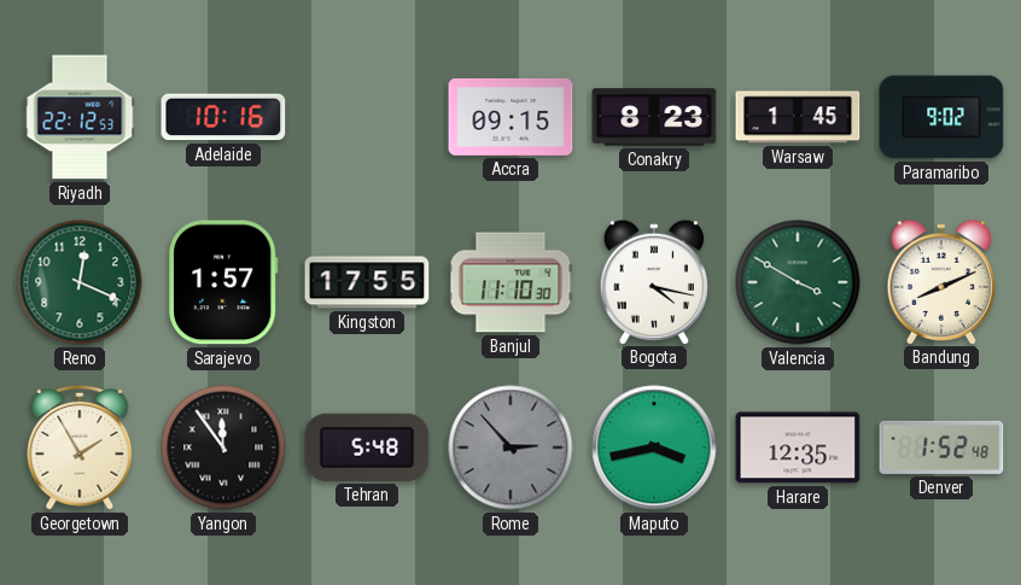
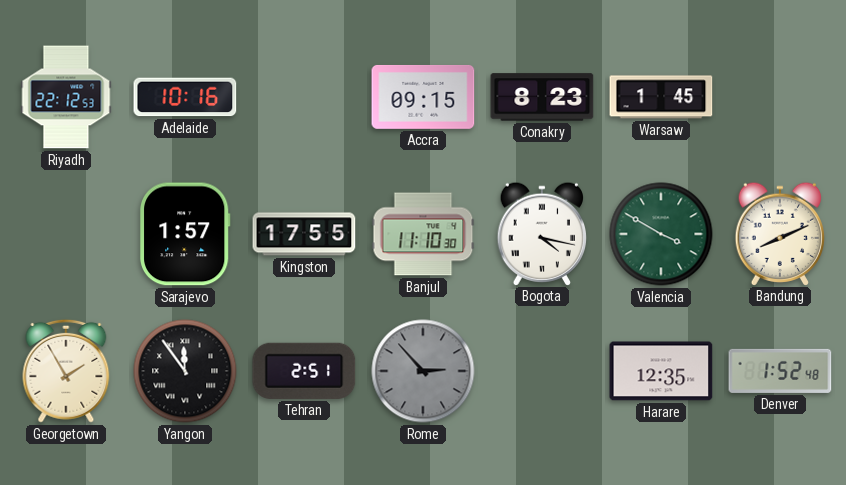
Paramaribo: 9:02 -> none (941, 117)
Reno: 12:19 -> none (80, 282)
Tehran: 5:48 -> 2:51 (304, 371)
Maputo: 3:43 -> none (654, 447)
